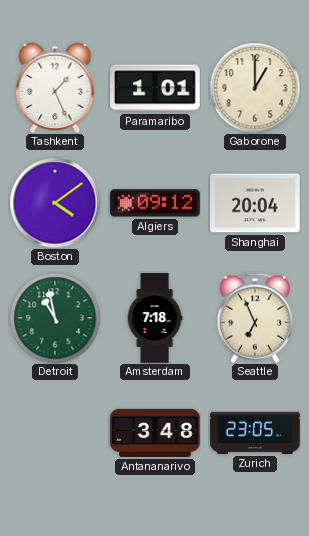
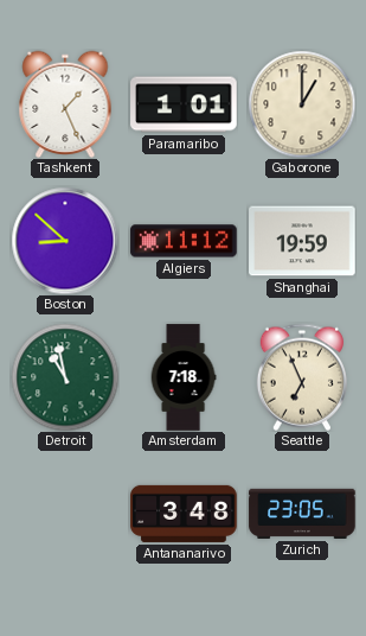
Boston: 4:09 -> 8:52 (65, 241)
Algiers: 09:12 -> 11:12 (184, 241)
Shanghai: 20:04 -> 19:59 (302, 241)
